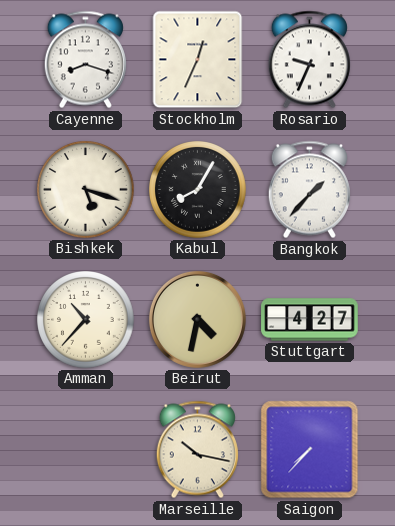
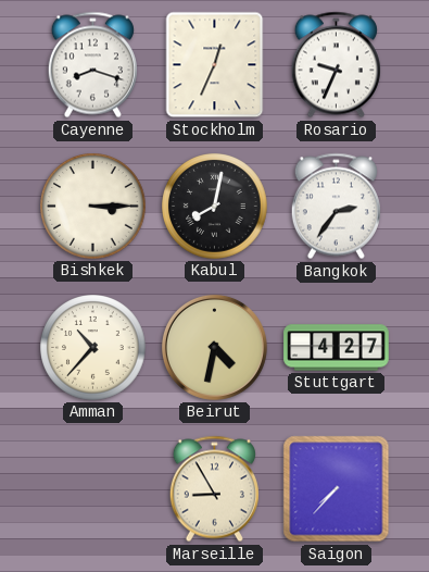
Bishkek: 5:18 -> 3:15 (93, 207)
Kabul: 8:05 -> 8:02 (215, 207)
Bangkok: 1:37 -> 2:36 (336, 207)
Marseille: 10:17 -> 8:55 (214, 489)
